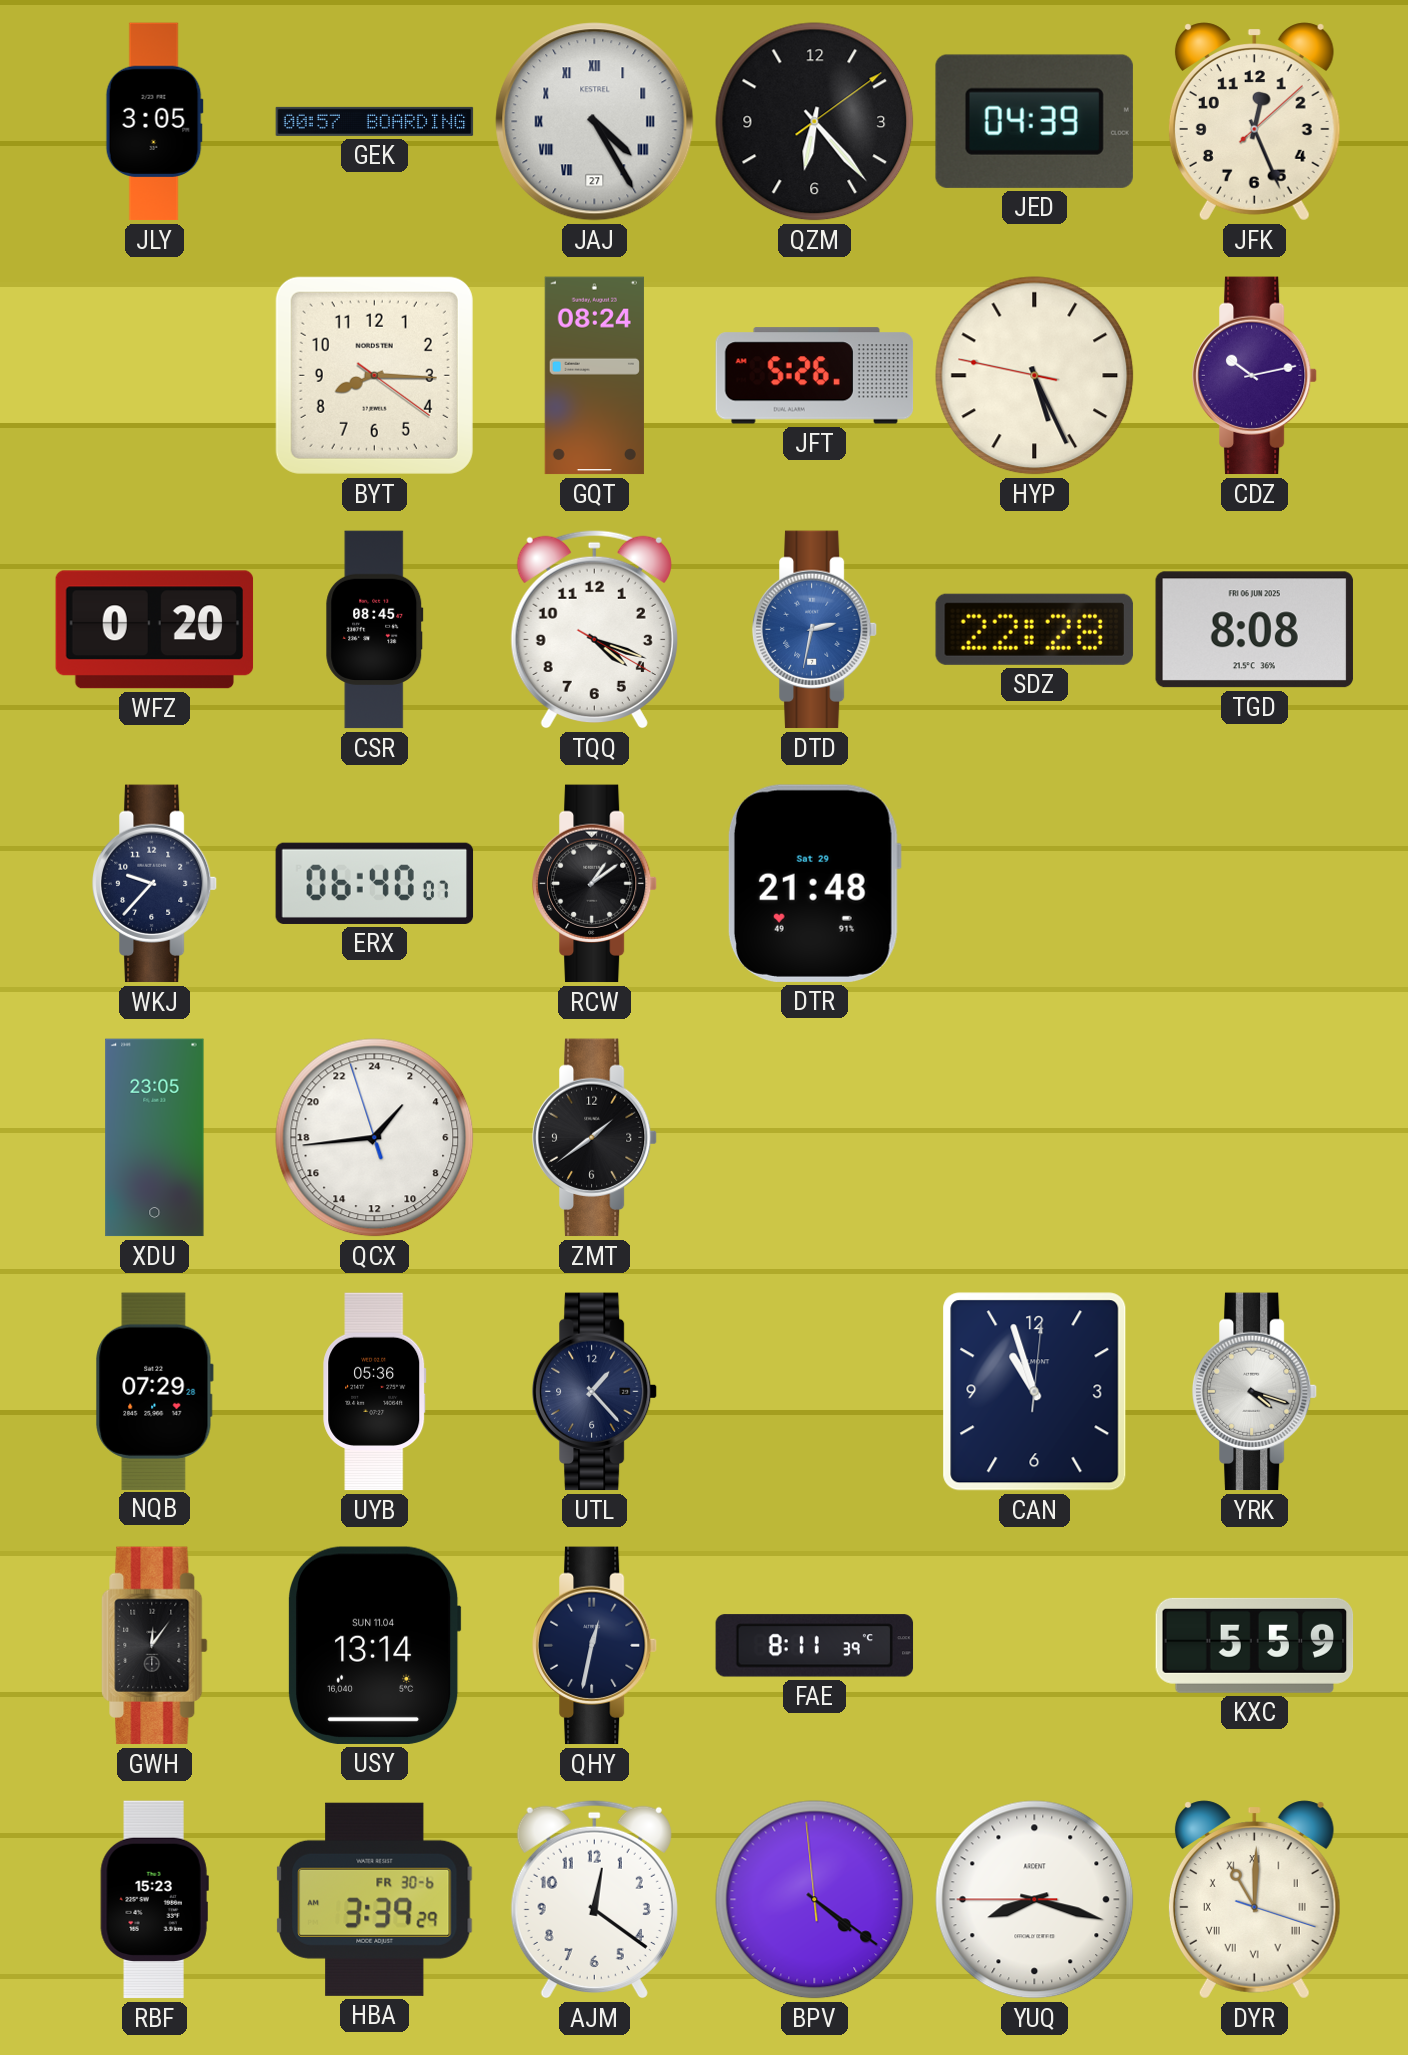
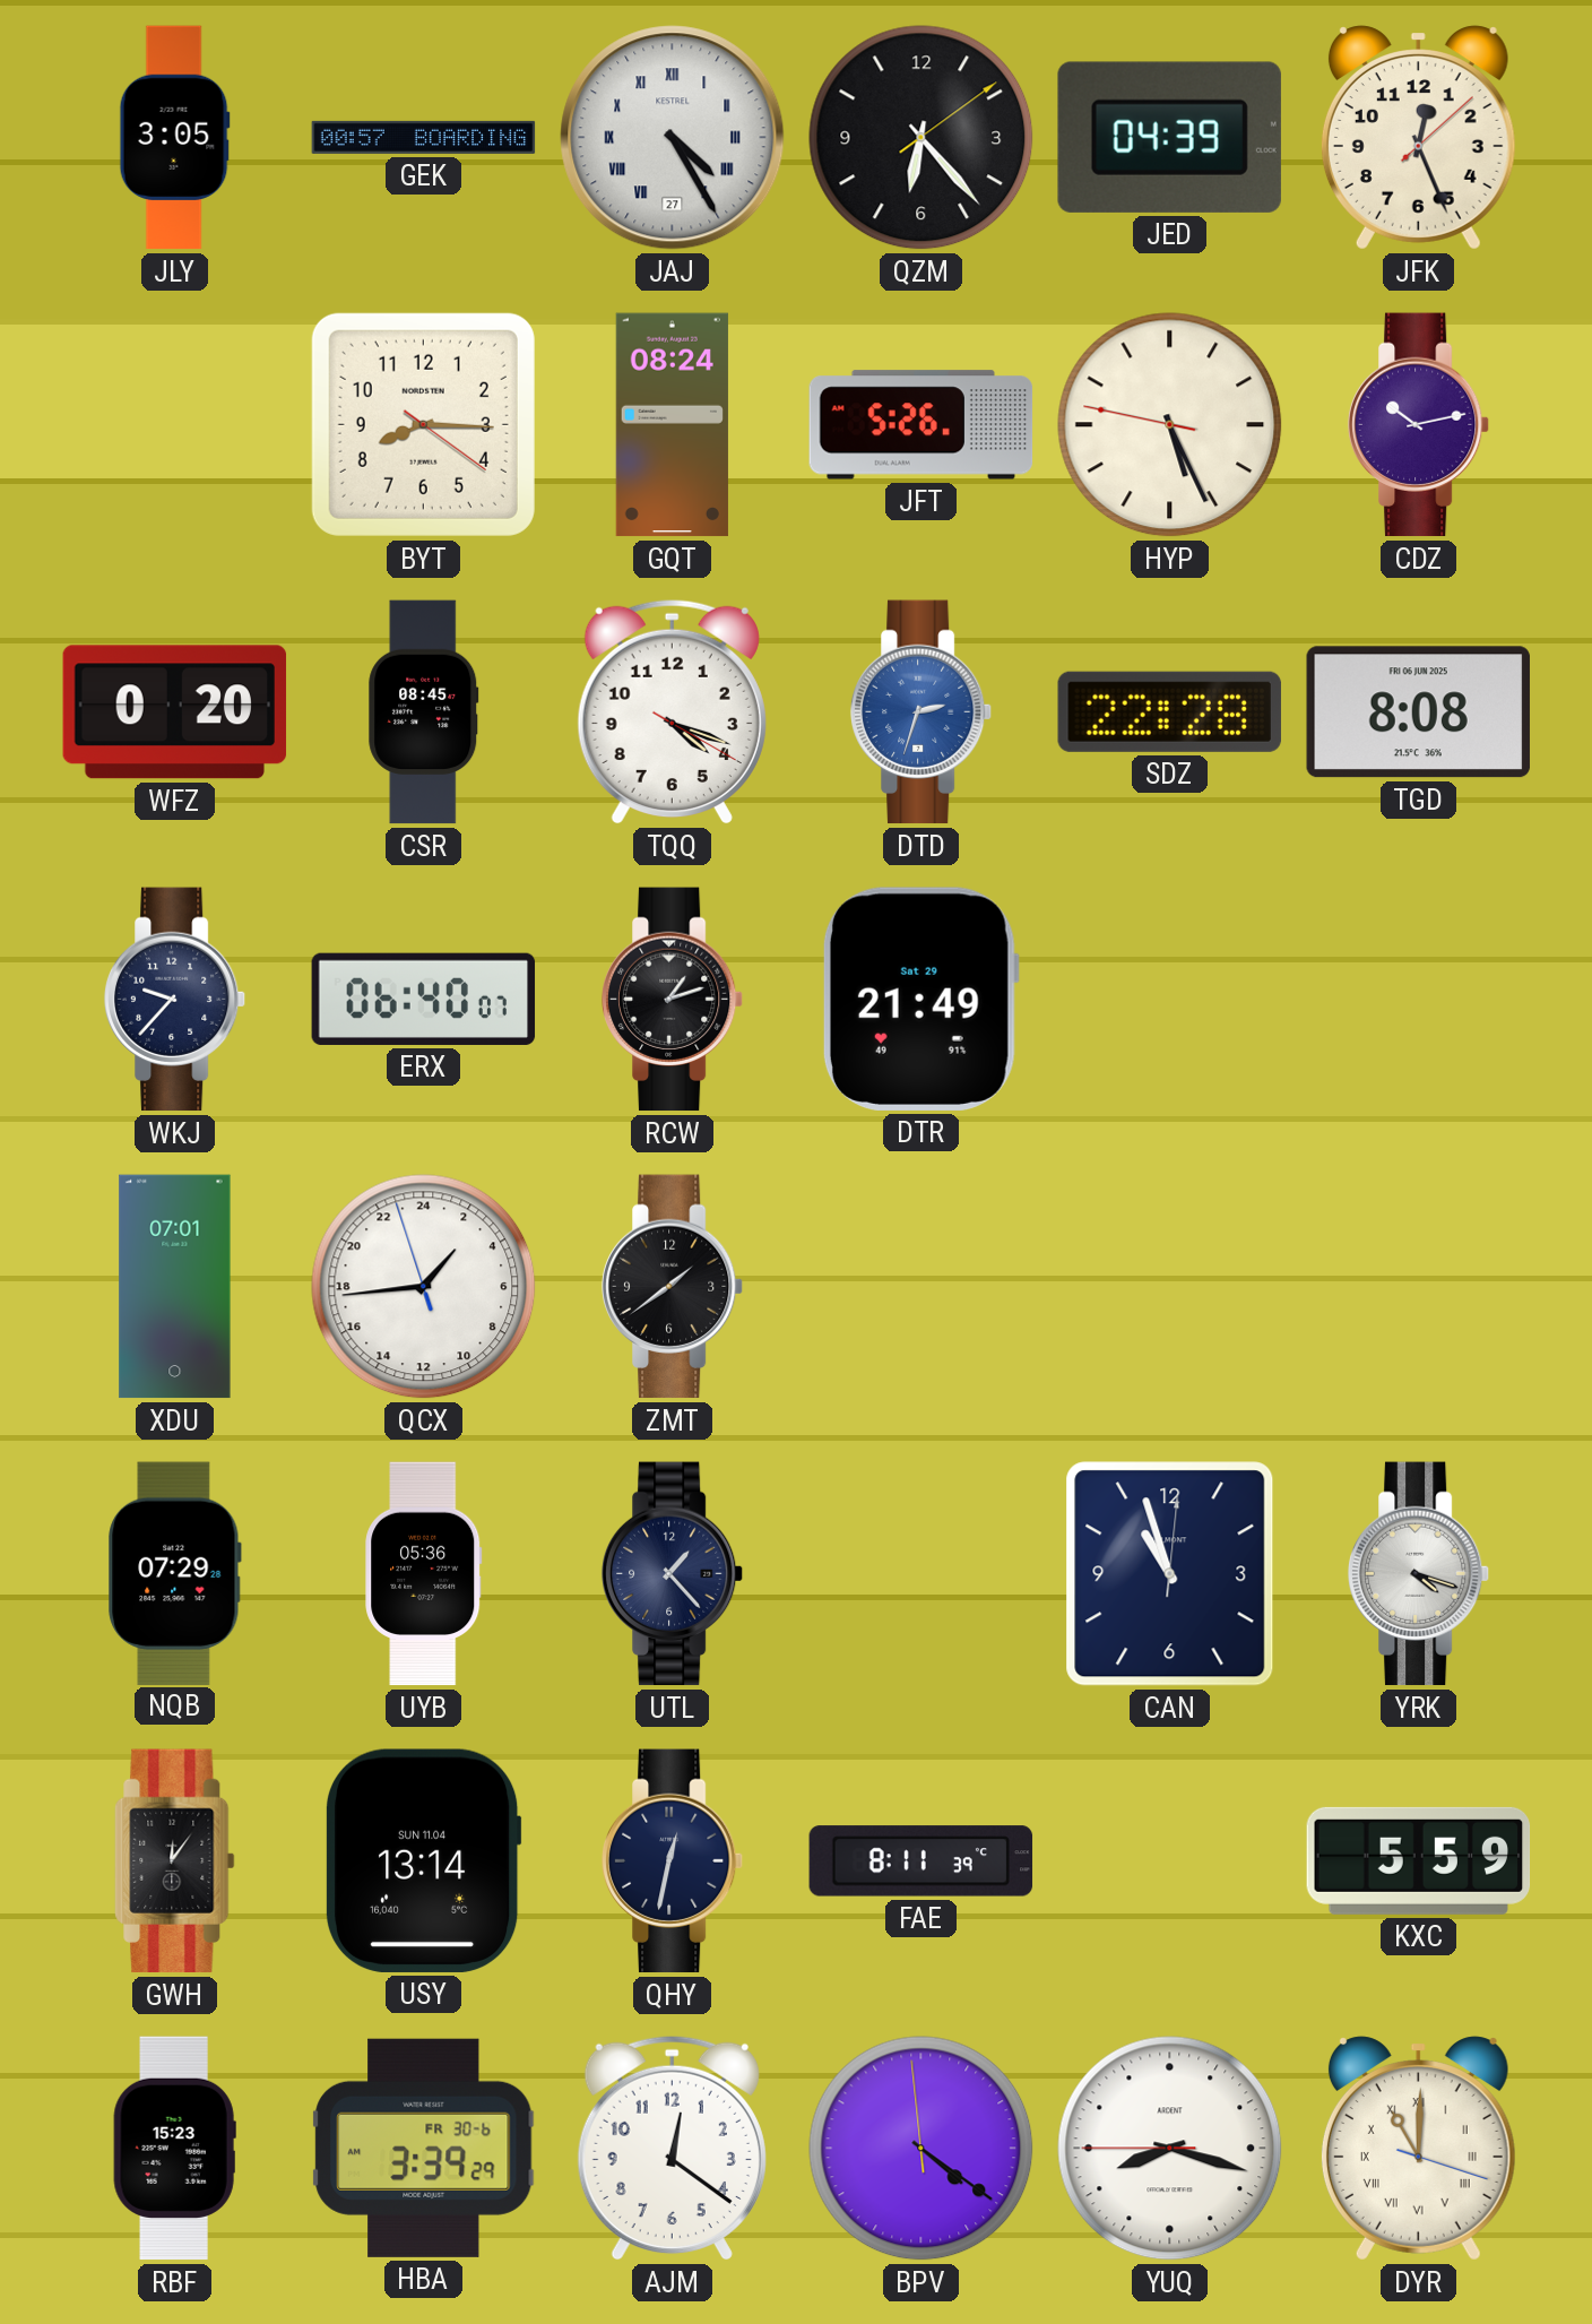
DTD: 2:32 -> 2:33 (922, 712)
RCW: 1:09 -> 1:12 (673, 1000)
DTR: 21:48 -> 21:49 (920, 999)
XDU: 23:05 -> 07:01 (175, 1287)
